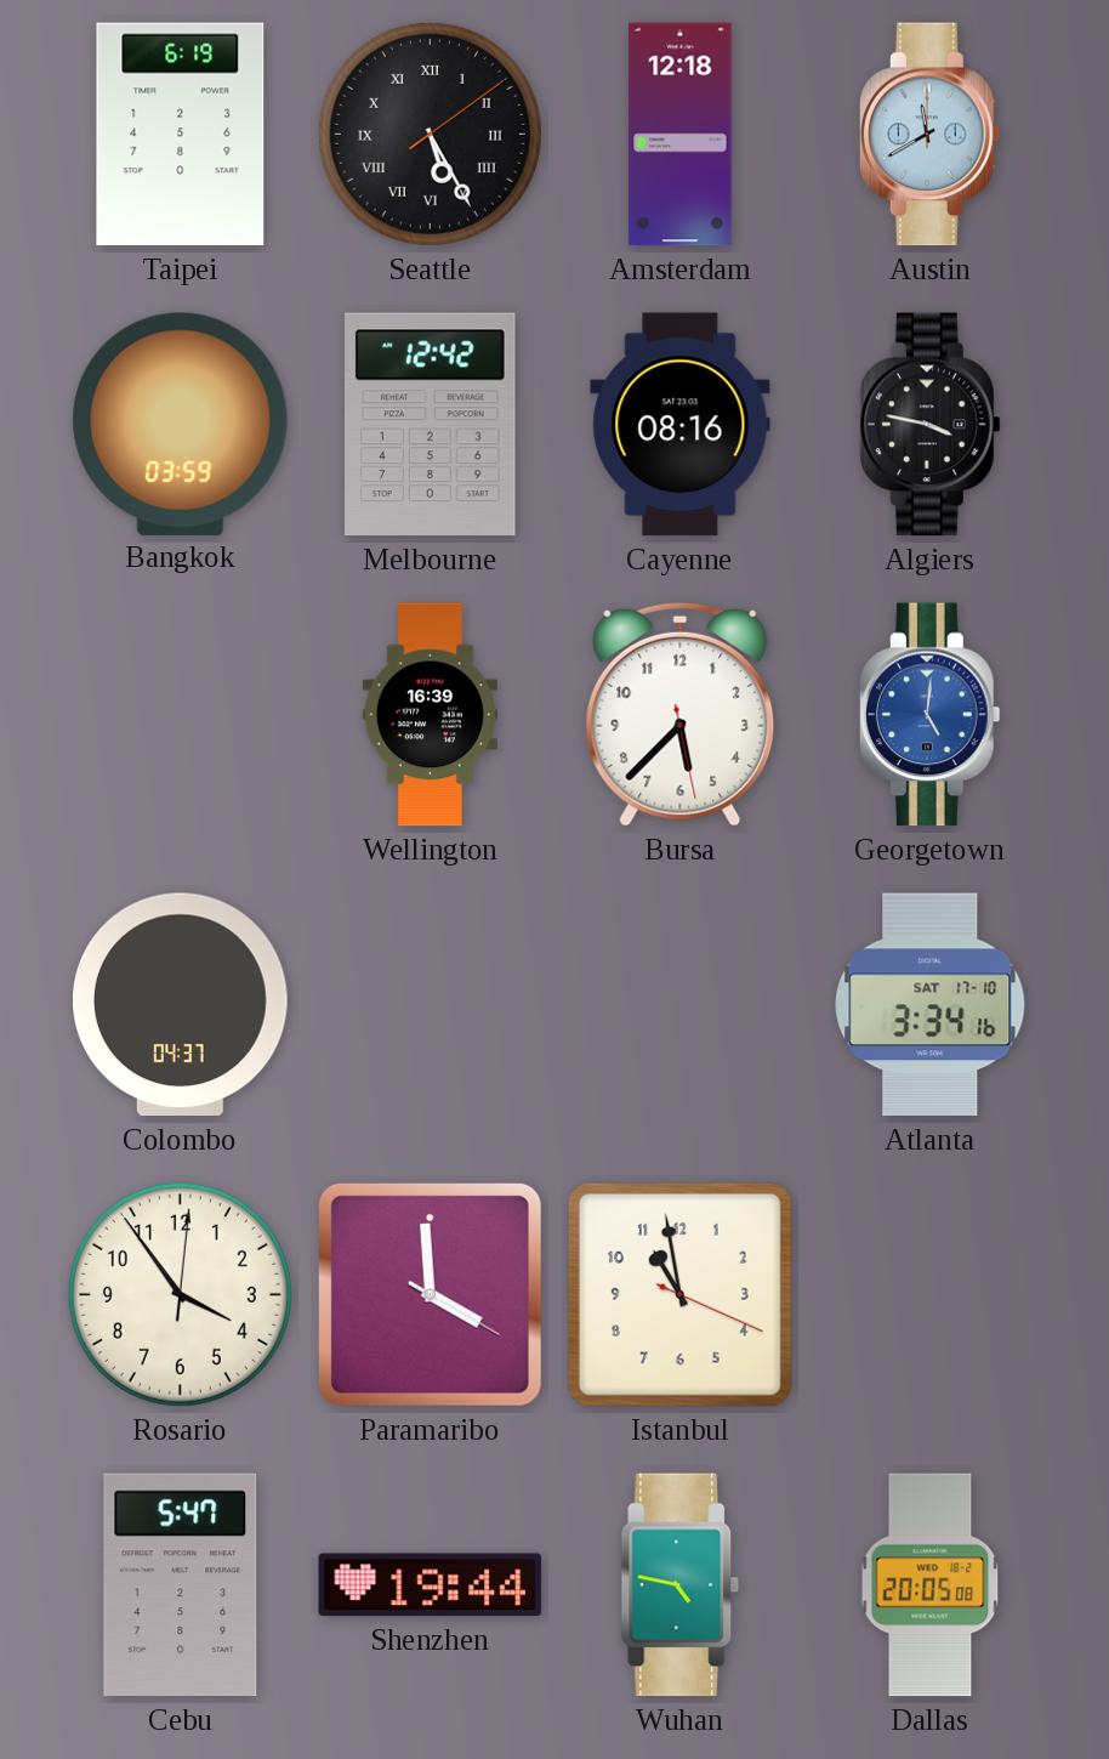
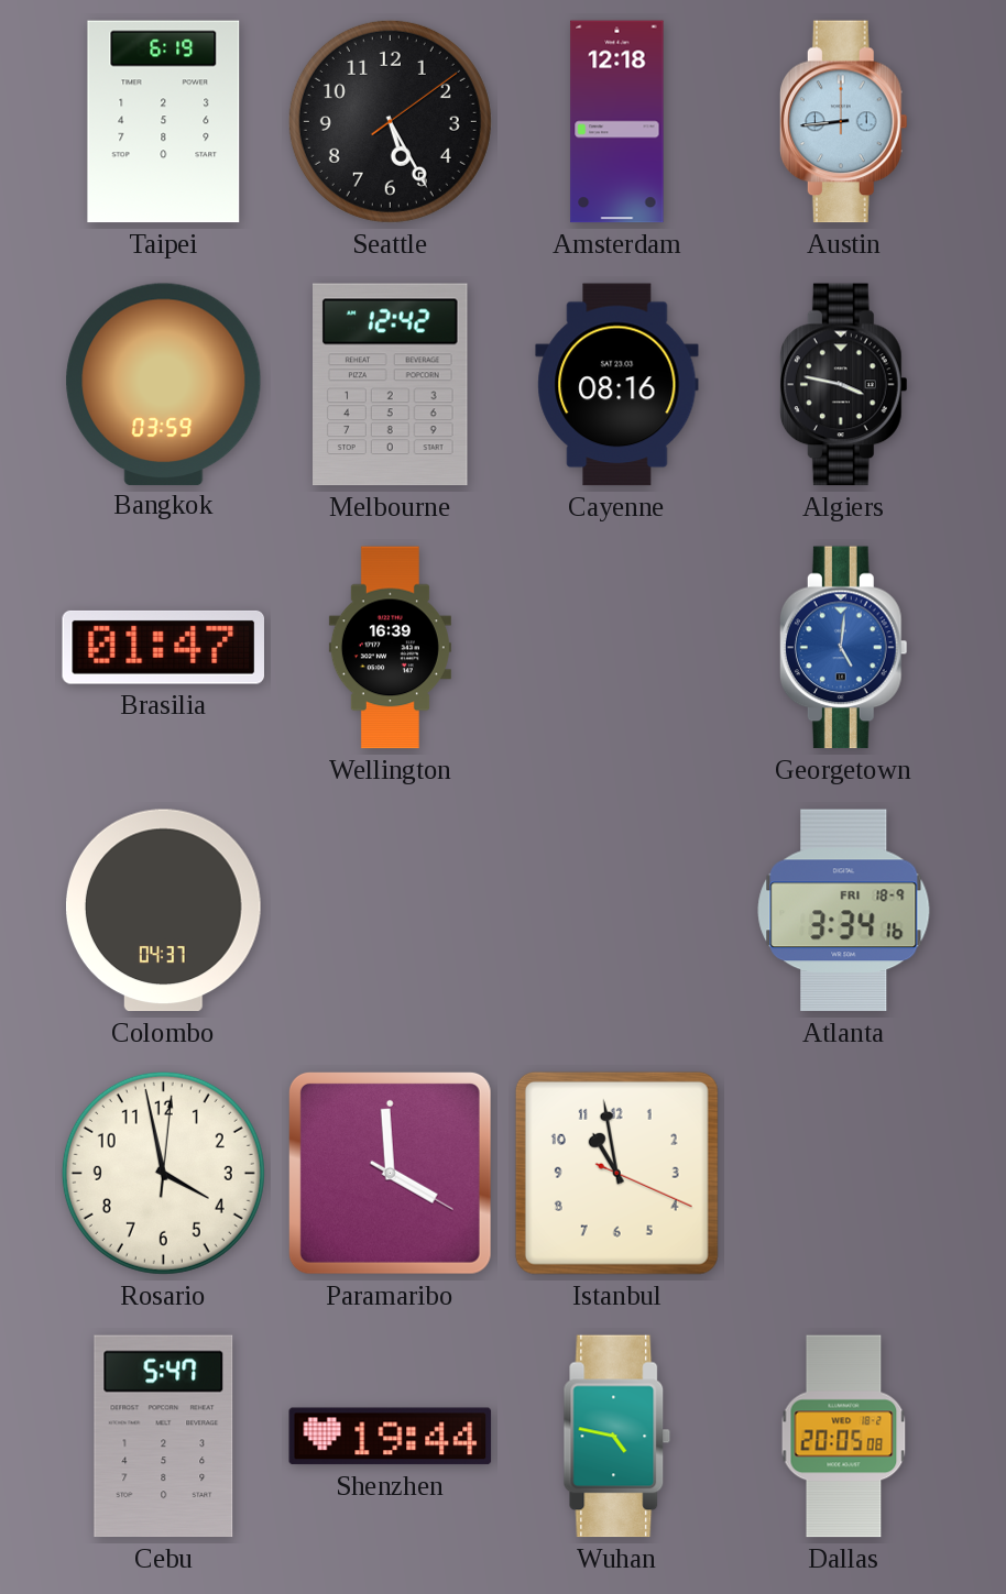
Seattle numerals: Roman -> Arabic (390, 121)
Austin: 11:40 -> 8:44 (843, 122)
Brasilia: none -> 01:47 (163, 647)
Bursa: 5:37 -> none (681, 714)
Atlanta date: SAT 17-10 -> FRI 18-9 (844, 911)
Rosario: 3:54 -> 3:58 (163, 1173)
